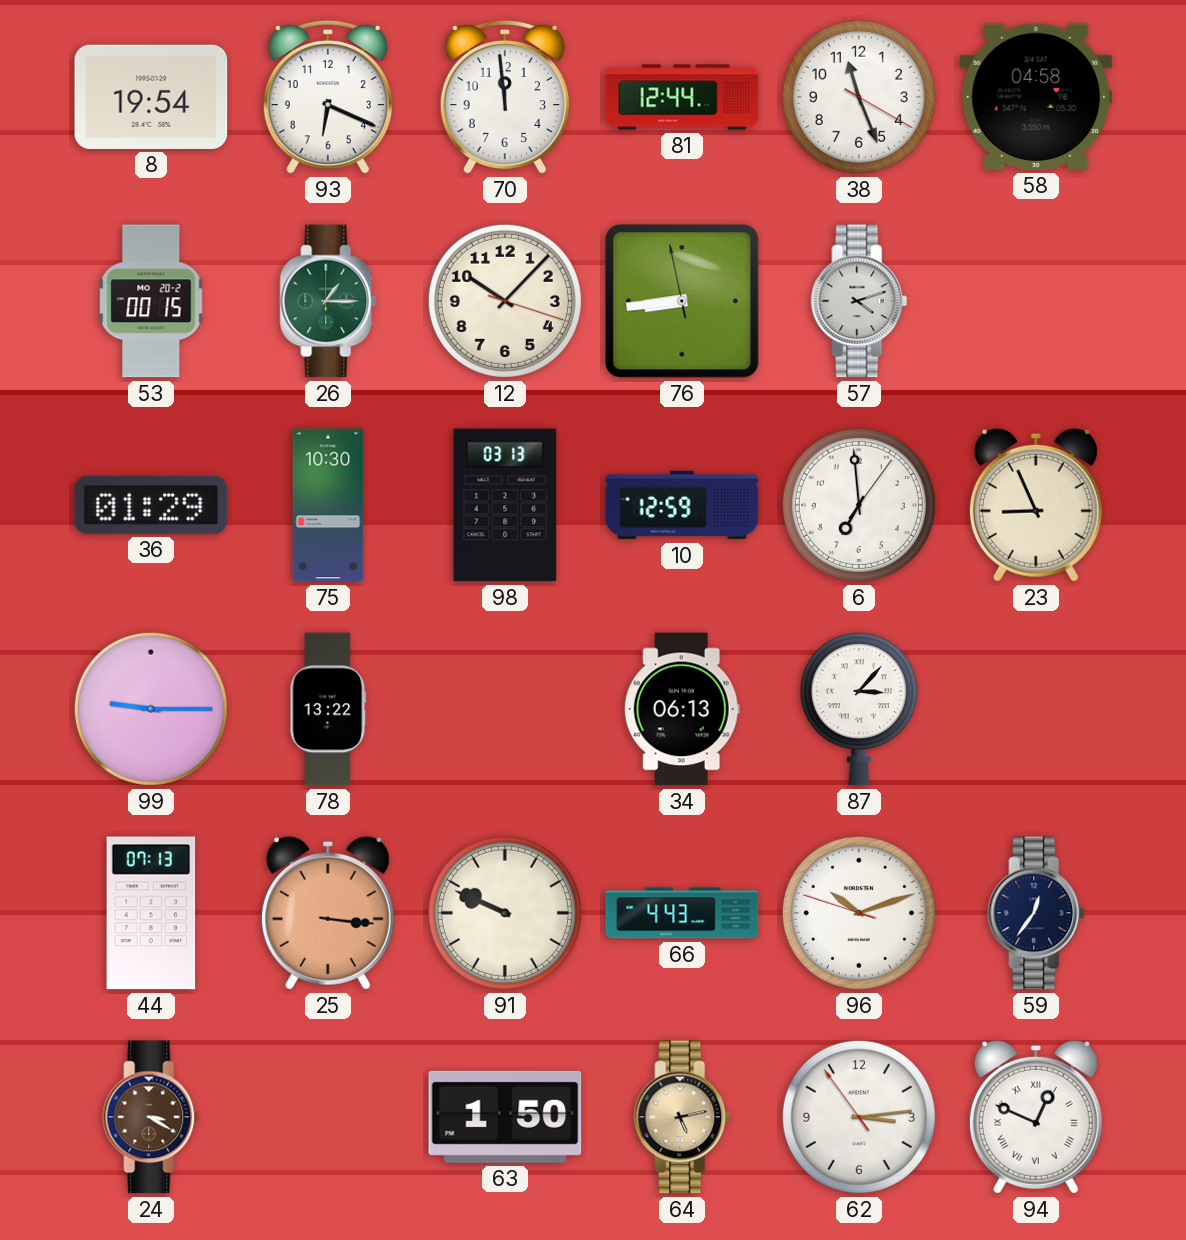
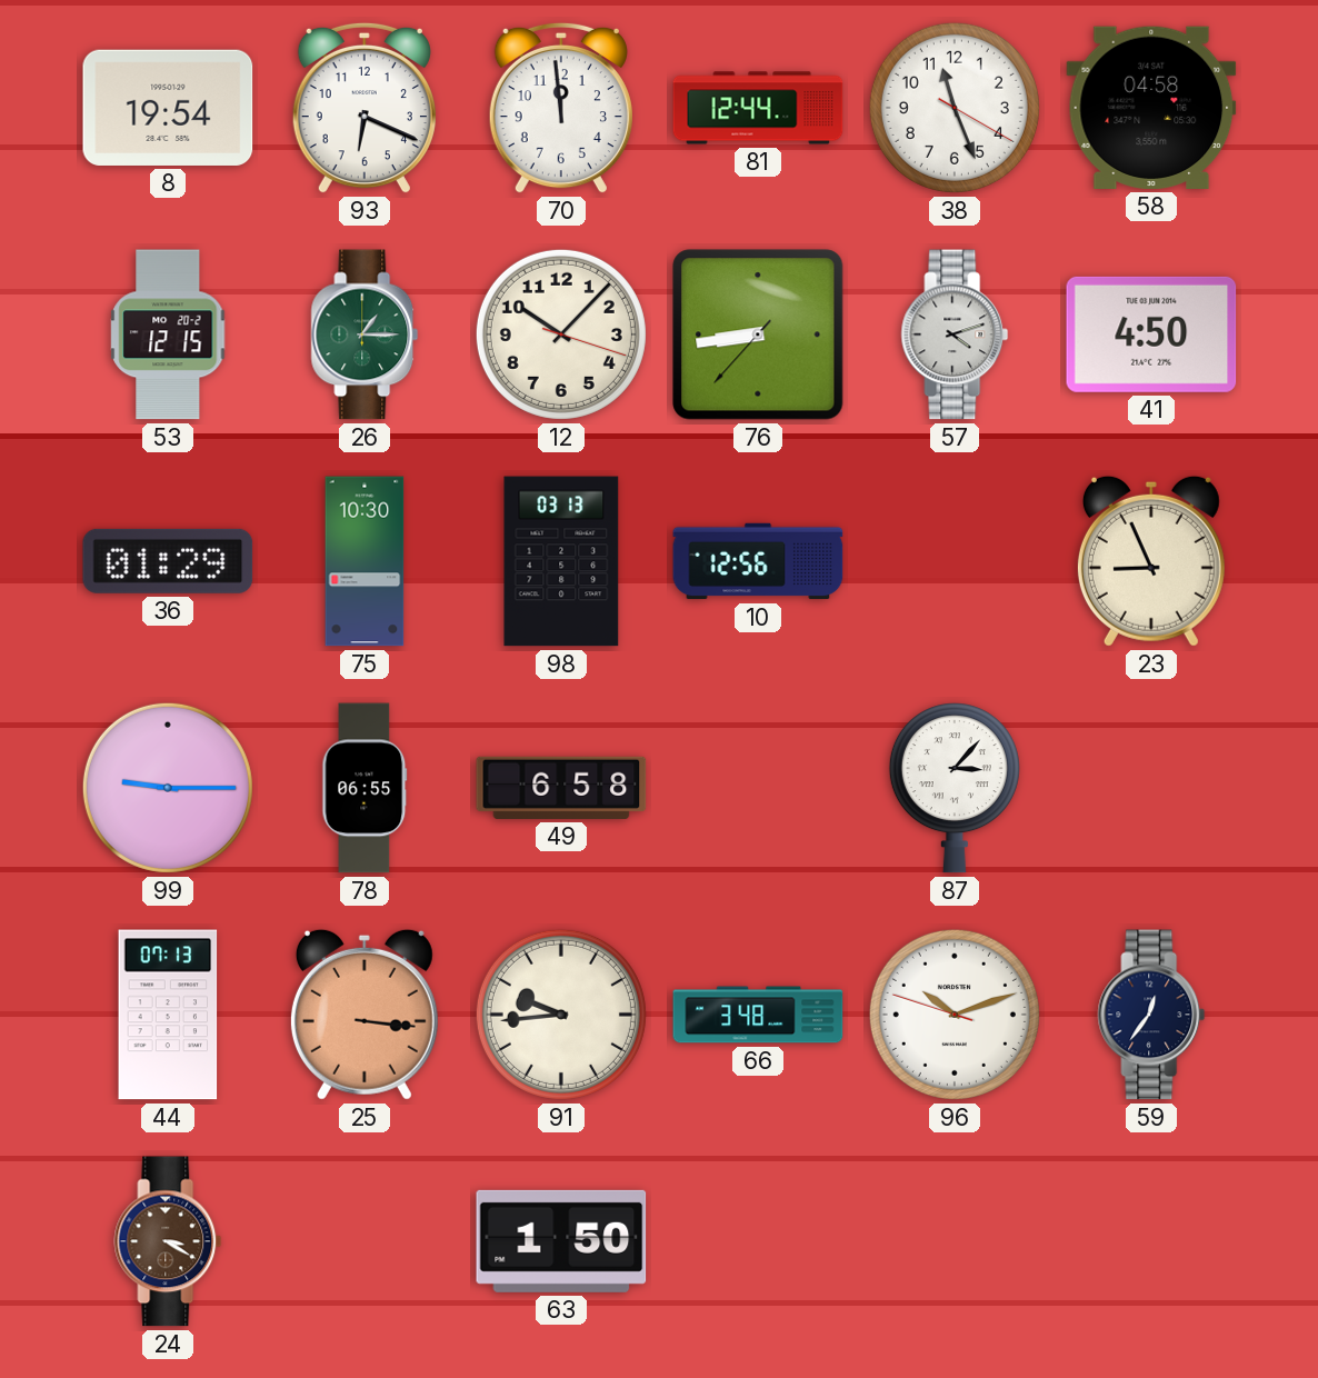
53: 00:15 -> 12:15 (168, 334)
76: 8:43:58 -> 8:43:37 (758, 334)
41: none -> 4:50 (1151, 334)
10: 12:59 -> 12:56 (758, 561)
6: 6:59 -> none (859, 505)
78: 13:22 -> 06:55 (365, 788)
49: none -> 6:58 (561, 788)
34: 06:13 -> none (682, 709)
91: 9:49 -> 9:44 (561, 1015)
66: 4:43 -> 3:48 (758, 1015)
64: 5:13 -> none (682, 1117)
62: 3:13 -> none (859, 1117)
94: 12:49 -> none (1036, 1117)
